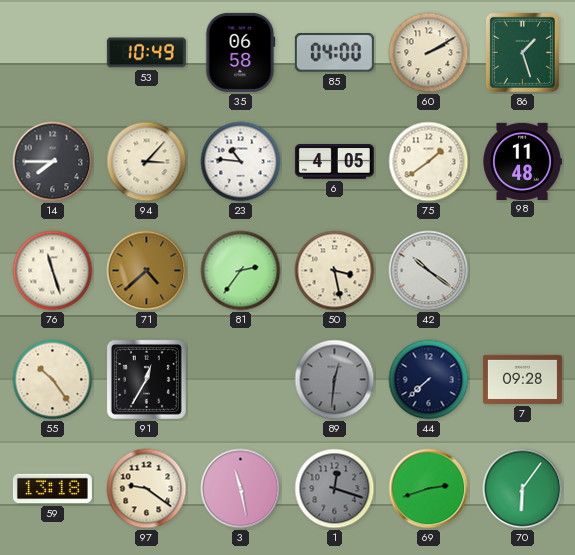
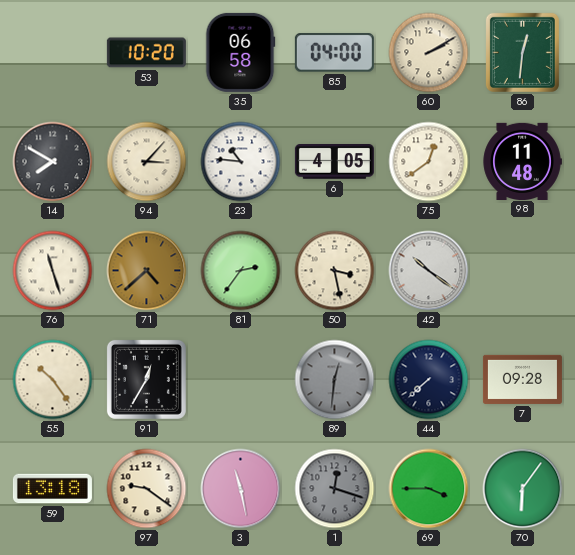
53: 10:49 -> 10:20 (146, 53)
86: 1:27 -> 12:31 (522, 52)
14: 7:45 -> 7:50 (53, 162)
75: 1:39 -> 12:39 (429, 162)
69: 2:42 -> 3:45 (429, 489)
